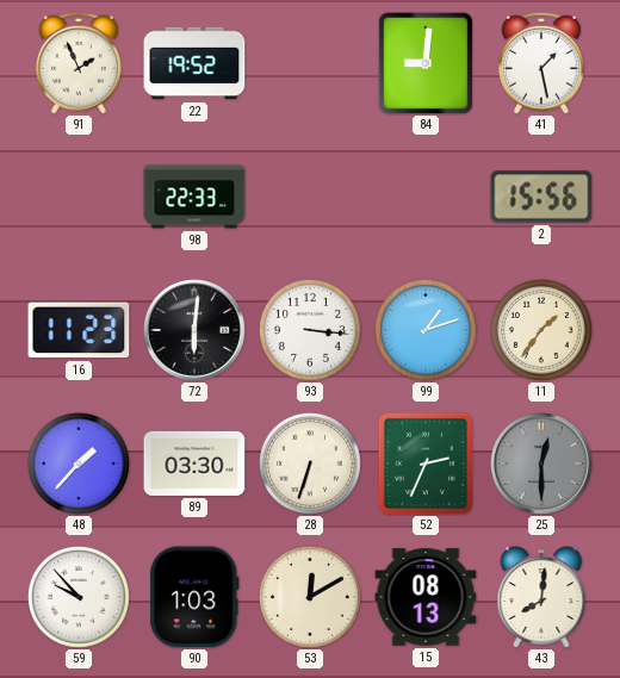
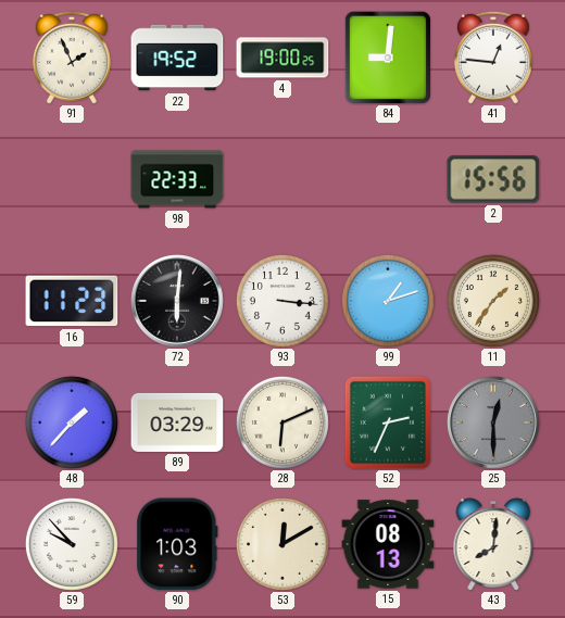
4: none -> 19:00 (282, 58)
41: 1:28 -> 12:46 (493, 58)
89: 03:30 -> 03:29 (177, 422)
28: 6:33 -> 6:11 (282, 422)
